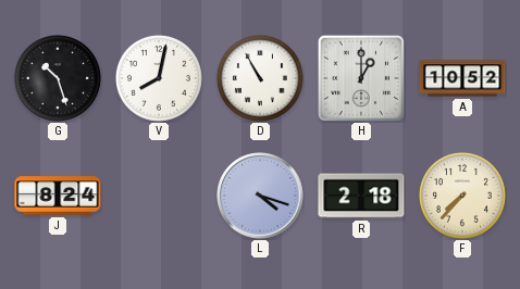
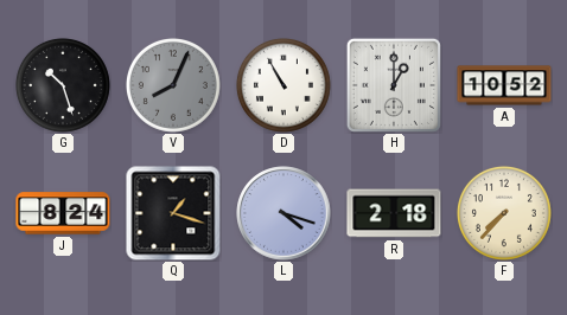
V: 8:02 -> 8:04 (173, 85)
V dial: white -> grey (173, 85)
Q: none -> 1:18 (173, 213)
